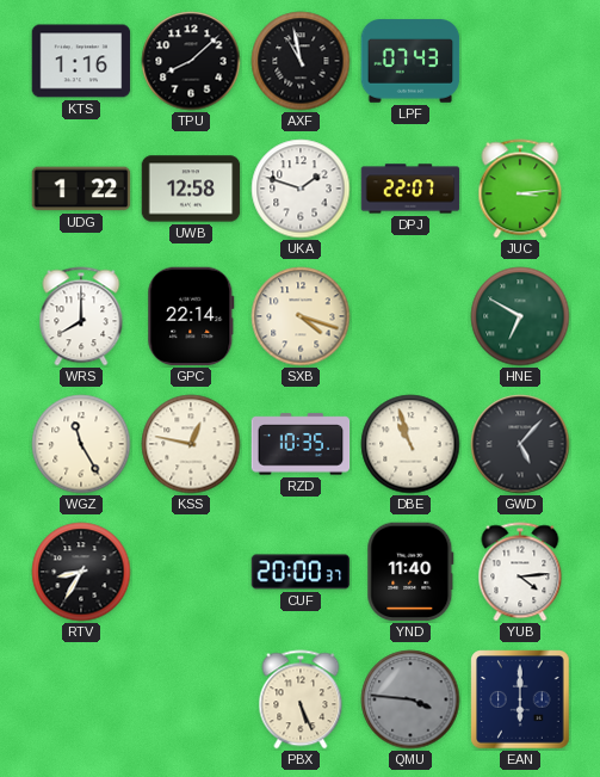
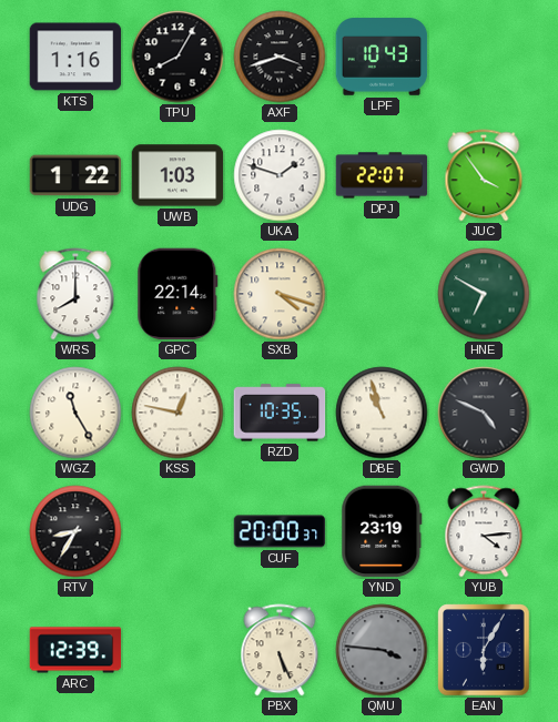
TPU: 8:08 -> 8:05 (177, 57)
AXF: 10:58 -> 3:42 (280, 57)
LPF: 07:43 -> 10:43 (382, 57)
UWB: 12:58 -> 1:03 (177, 175)
JUC: 3:14 -> 3:54 (484, 175)
GWD: 5:07 -> 4:49 (484, 413)
YND: 11:40 -> 23:19 (382, 531)
ARC: none -> 12:39 (75, 650)
EAN: 6:00 -> 6:05 (484, 650)
